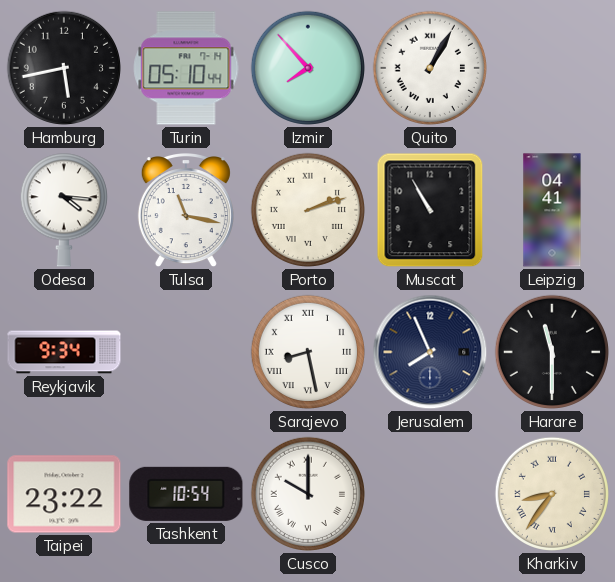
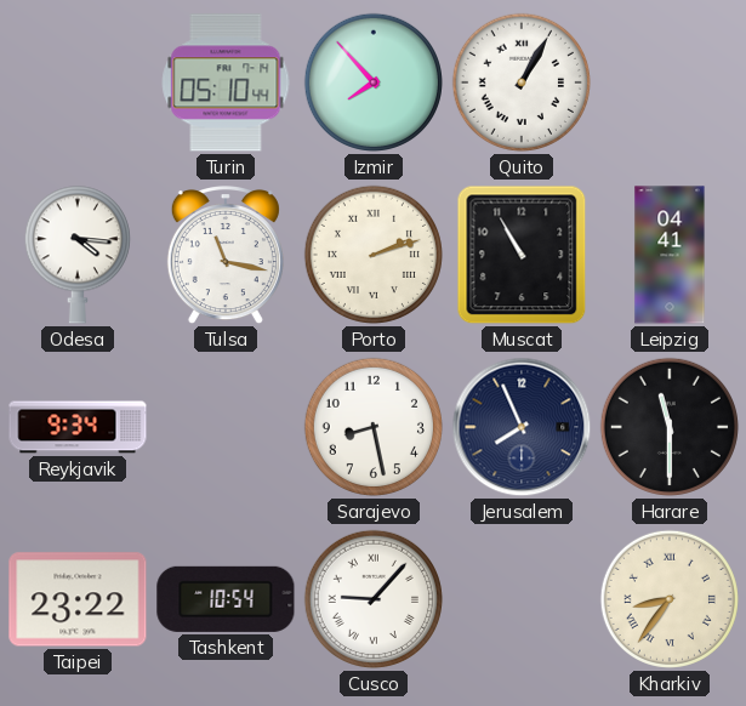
Hamburg: 5:43 -> none (64, 68)
Sarajevo numerals: Roman -> Arabic (374, 427)
Cusco: 10:00 -> 9:07 (374, 599)
